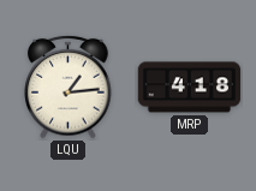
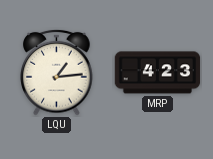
MRP: 4:18 -> 4:23 (158, 73)
